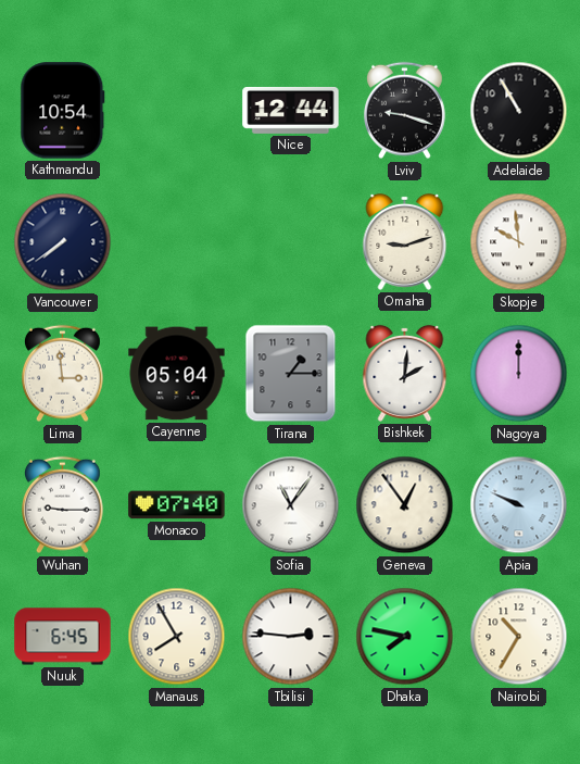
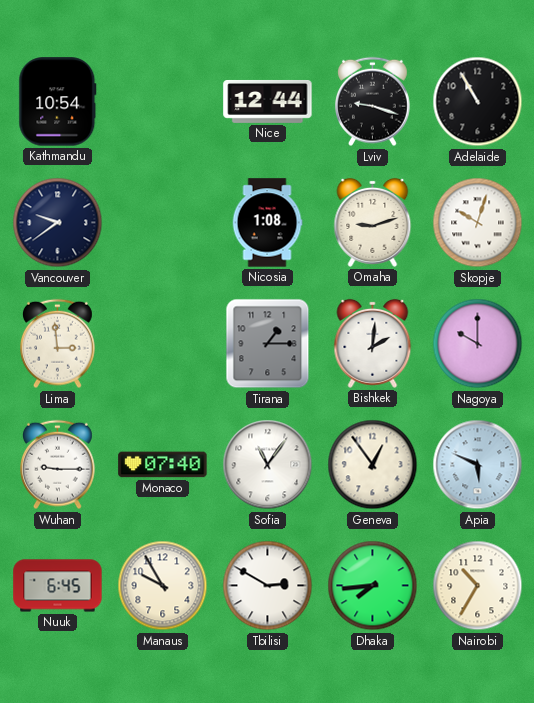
Vancouver: 7:39 -> 9:39 (58, 223)
Nicosia: none -> 1:08 (267, 223)
Skopje: 9:59 -> 10:03 (478, 223)
Cayenne: 05:04 -> none (177, 374)
Nagoya: 12:00 -> 10:00 (478, 344)
Apia: 9:49 -> 5:49 (478, 465)
Manaus: 7:55 -> 9:55 (163, 586)
Tbilisi: 2:46 -> 2:50 (268, 586)
Dhaka: 7:47 -> 7:44 (373, 586)
